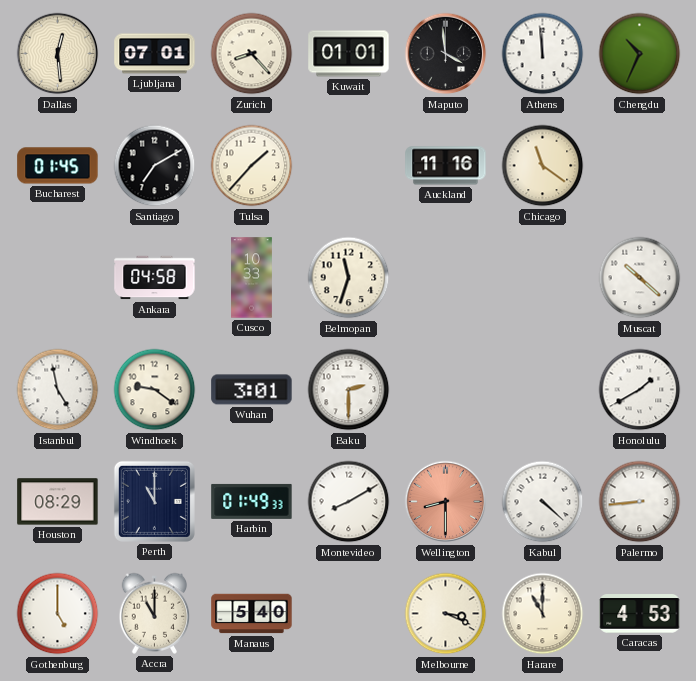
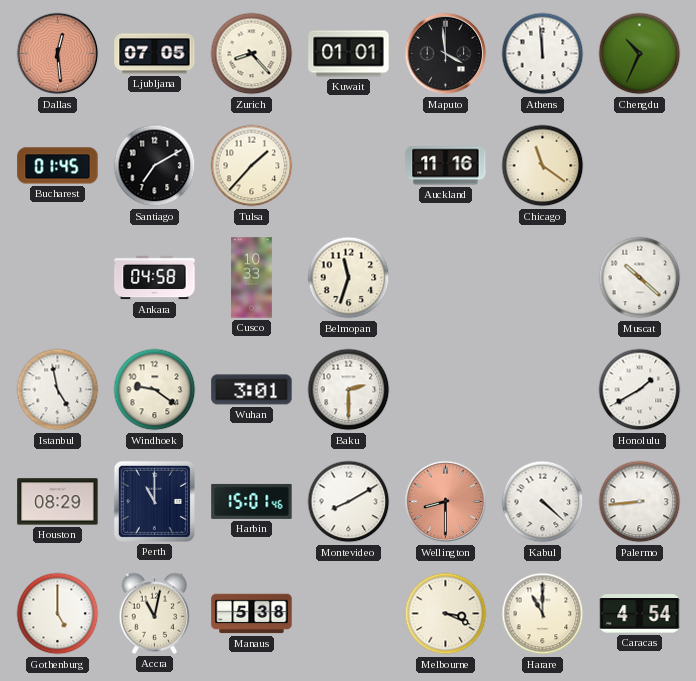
Dallas dial: cream -> salmon (58, 54)
Ljubljana: 07:01 -> 07:05 (155, 54)
Harbin: 01:49 -> 15:01 (252, 501)
Accra: 11:00 -> 11:02 (155, 613)
Manaus: 5:40 -> 5:38 (252, 614)
Caracas: 4:53 -> 4:54 (640, 614)
